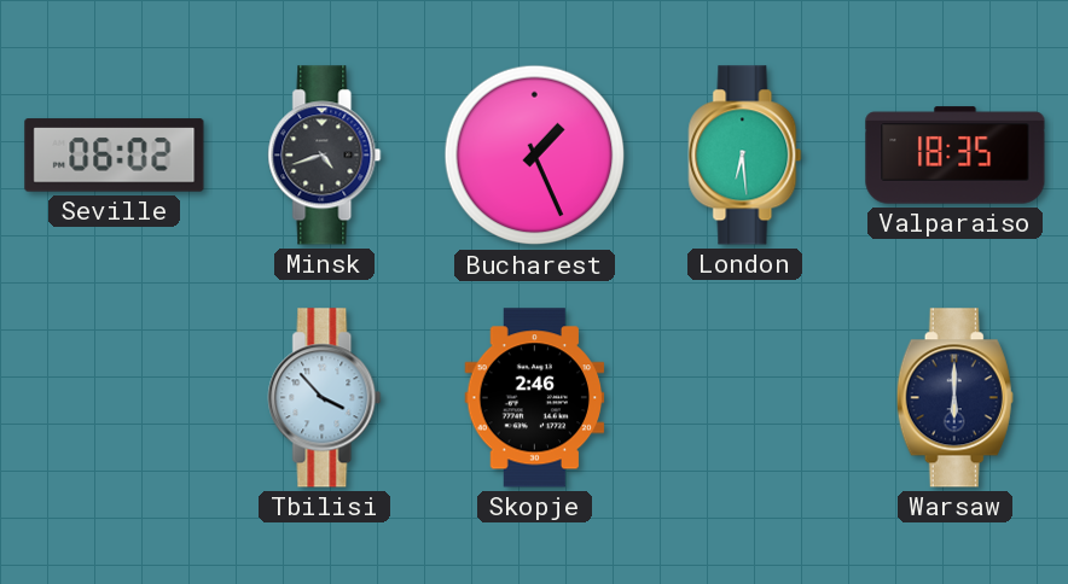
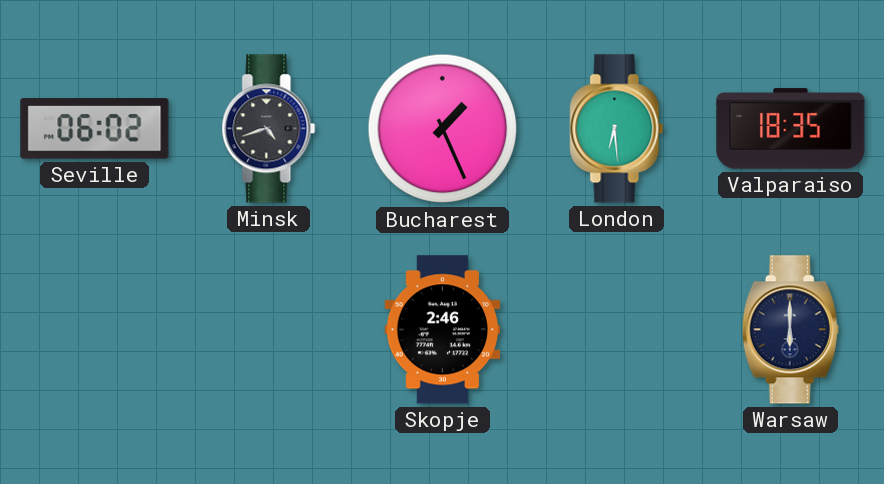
Tbilisi: 3:53 -> none (325, 398)
